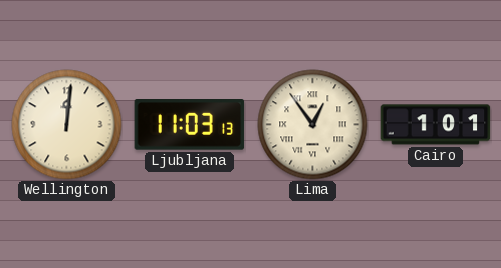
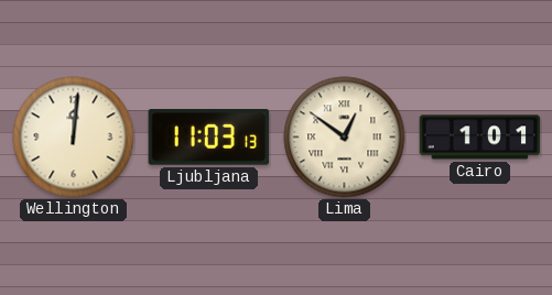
Lima: 12:54 -> 12:51 (345, 138)
